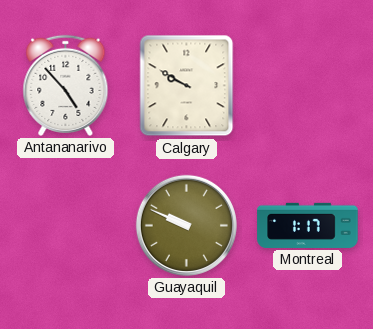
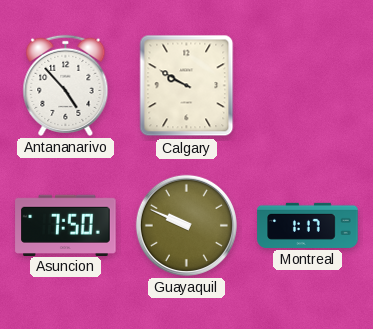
Asuncion: none -> 7:50 (66, 225)
